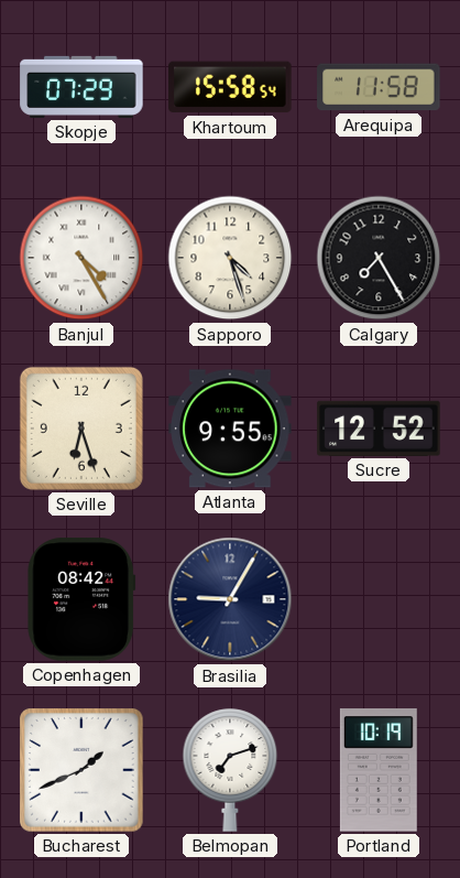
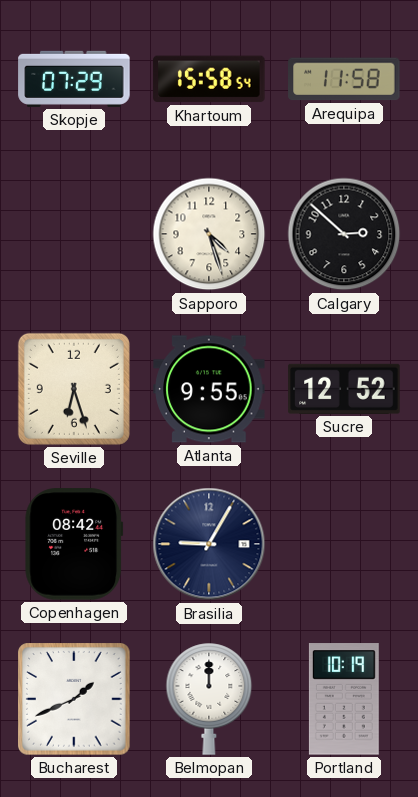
Banjul: 4:25 -> none (81, 258)
Calgary: 7:25 -> 2:52 (344, 234)
Belmopan: 7:12 -> 12:00 (209, 699)
